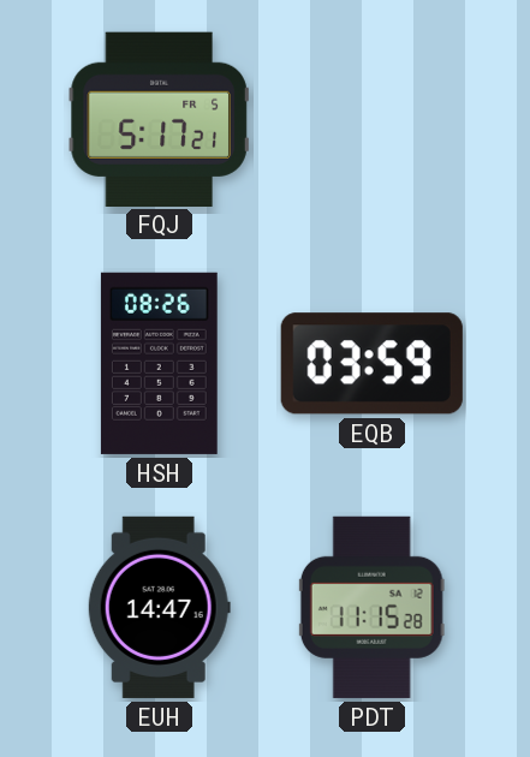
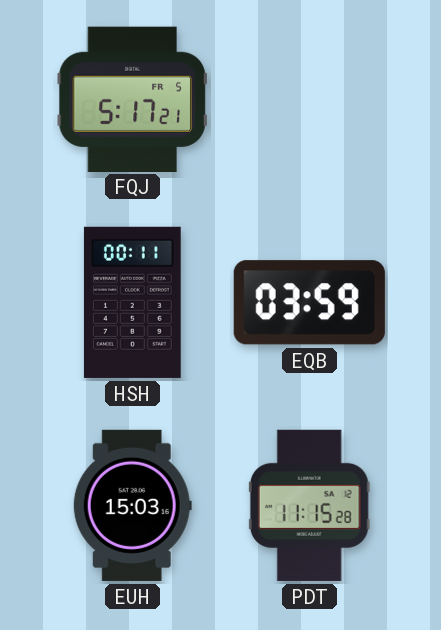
HSH: 08:26 -> 00:11 (132, 302)
EUH: 14:47 -> 15:03 (132, 505)
